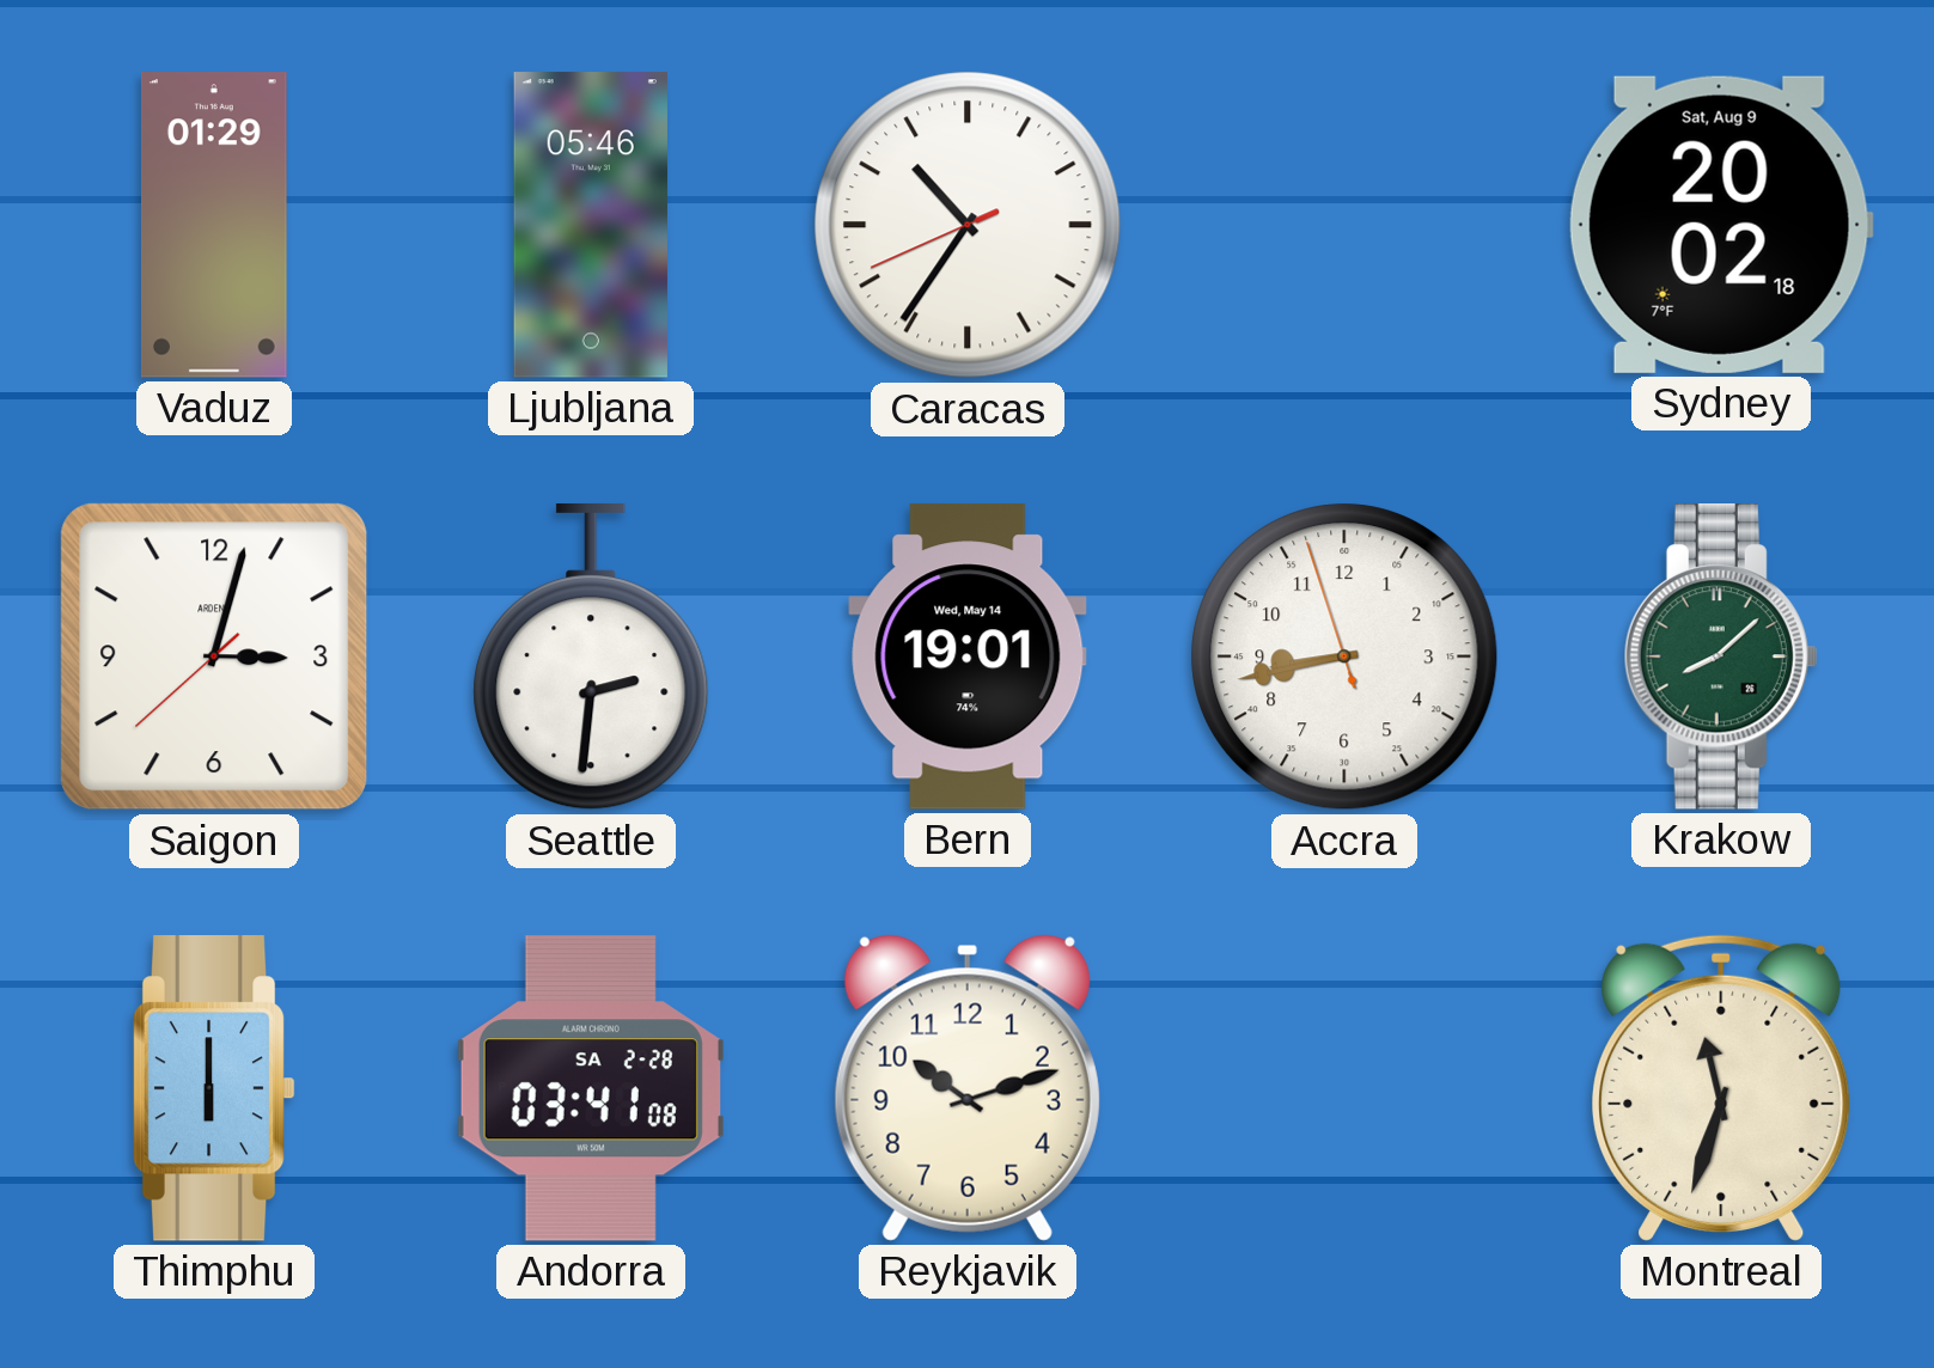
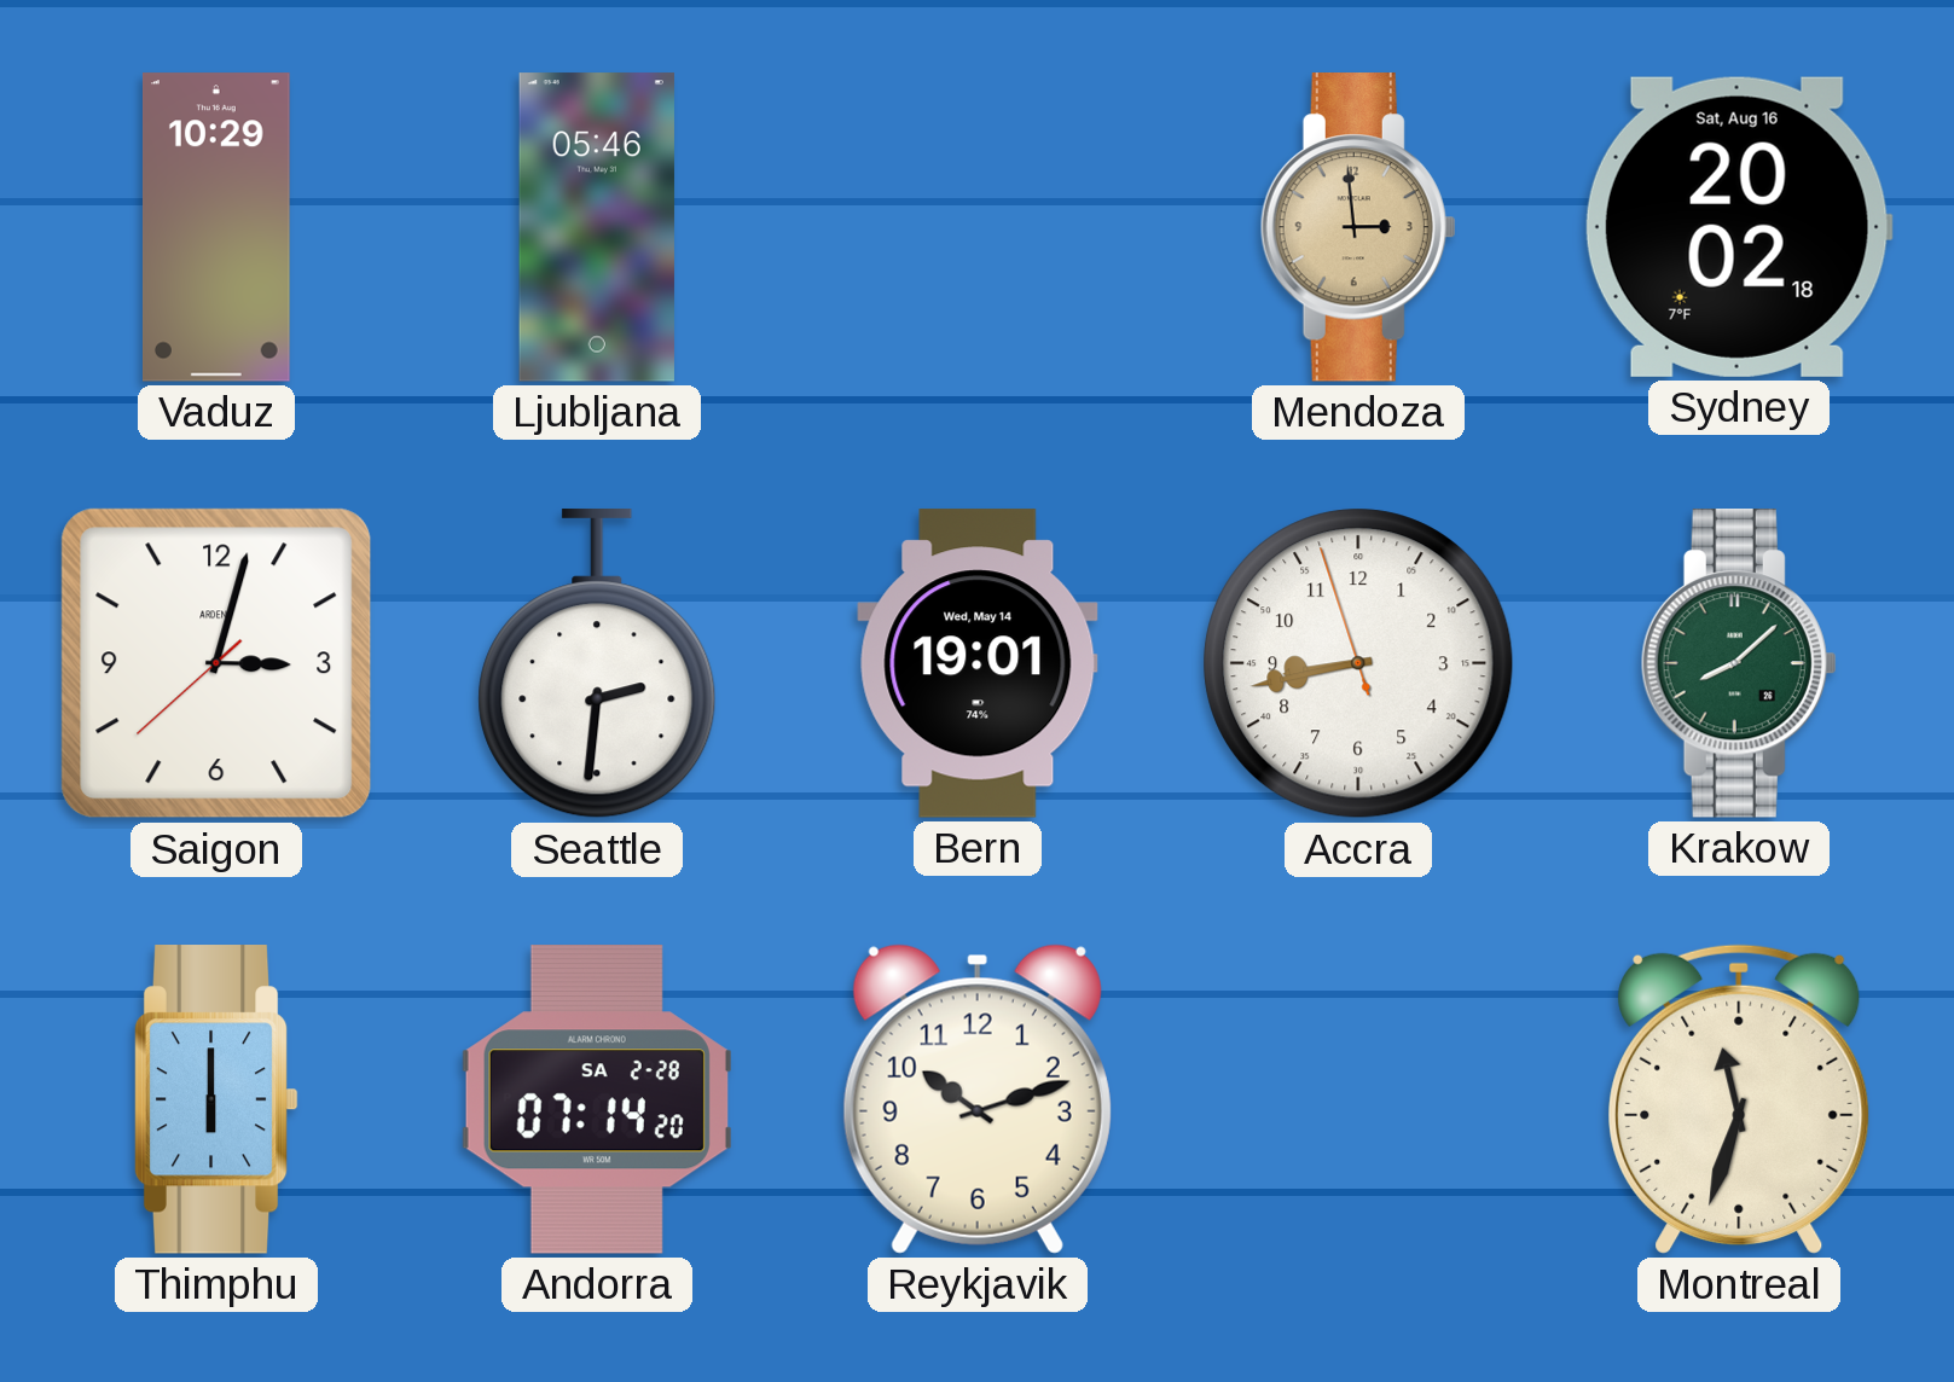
Vaduz: 01:29 -> 10:29 (218, 227)
Caracas: 10:35 -> none (968, 225)
Mendoza: none -> 2:59 (1358, 227)
Sydney date: Sat, Aug 9 -> Sat, Aug 16 (1739, 227)
Andorra: 03:41 -> 07:14 (597, 1099)
